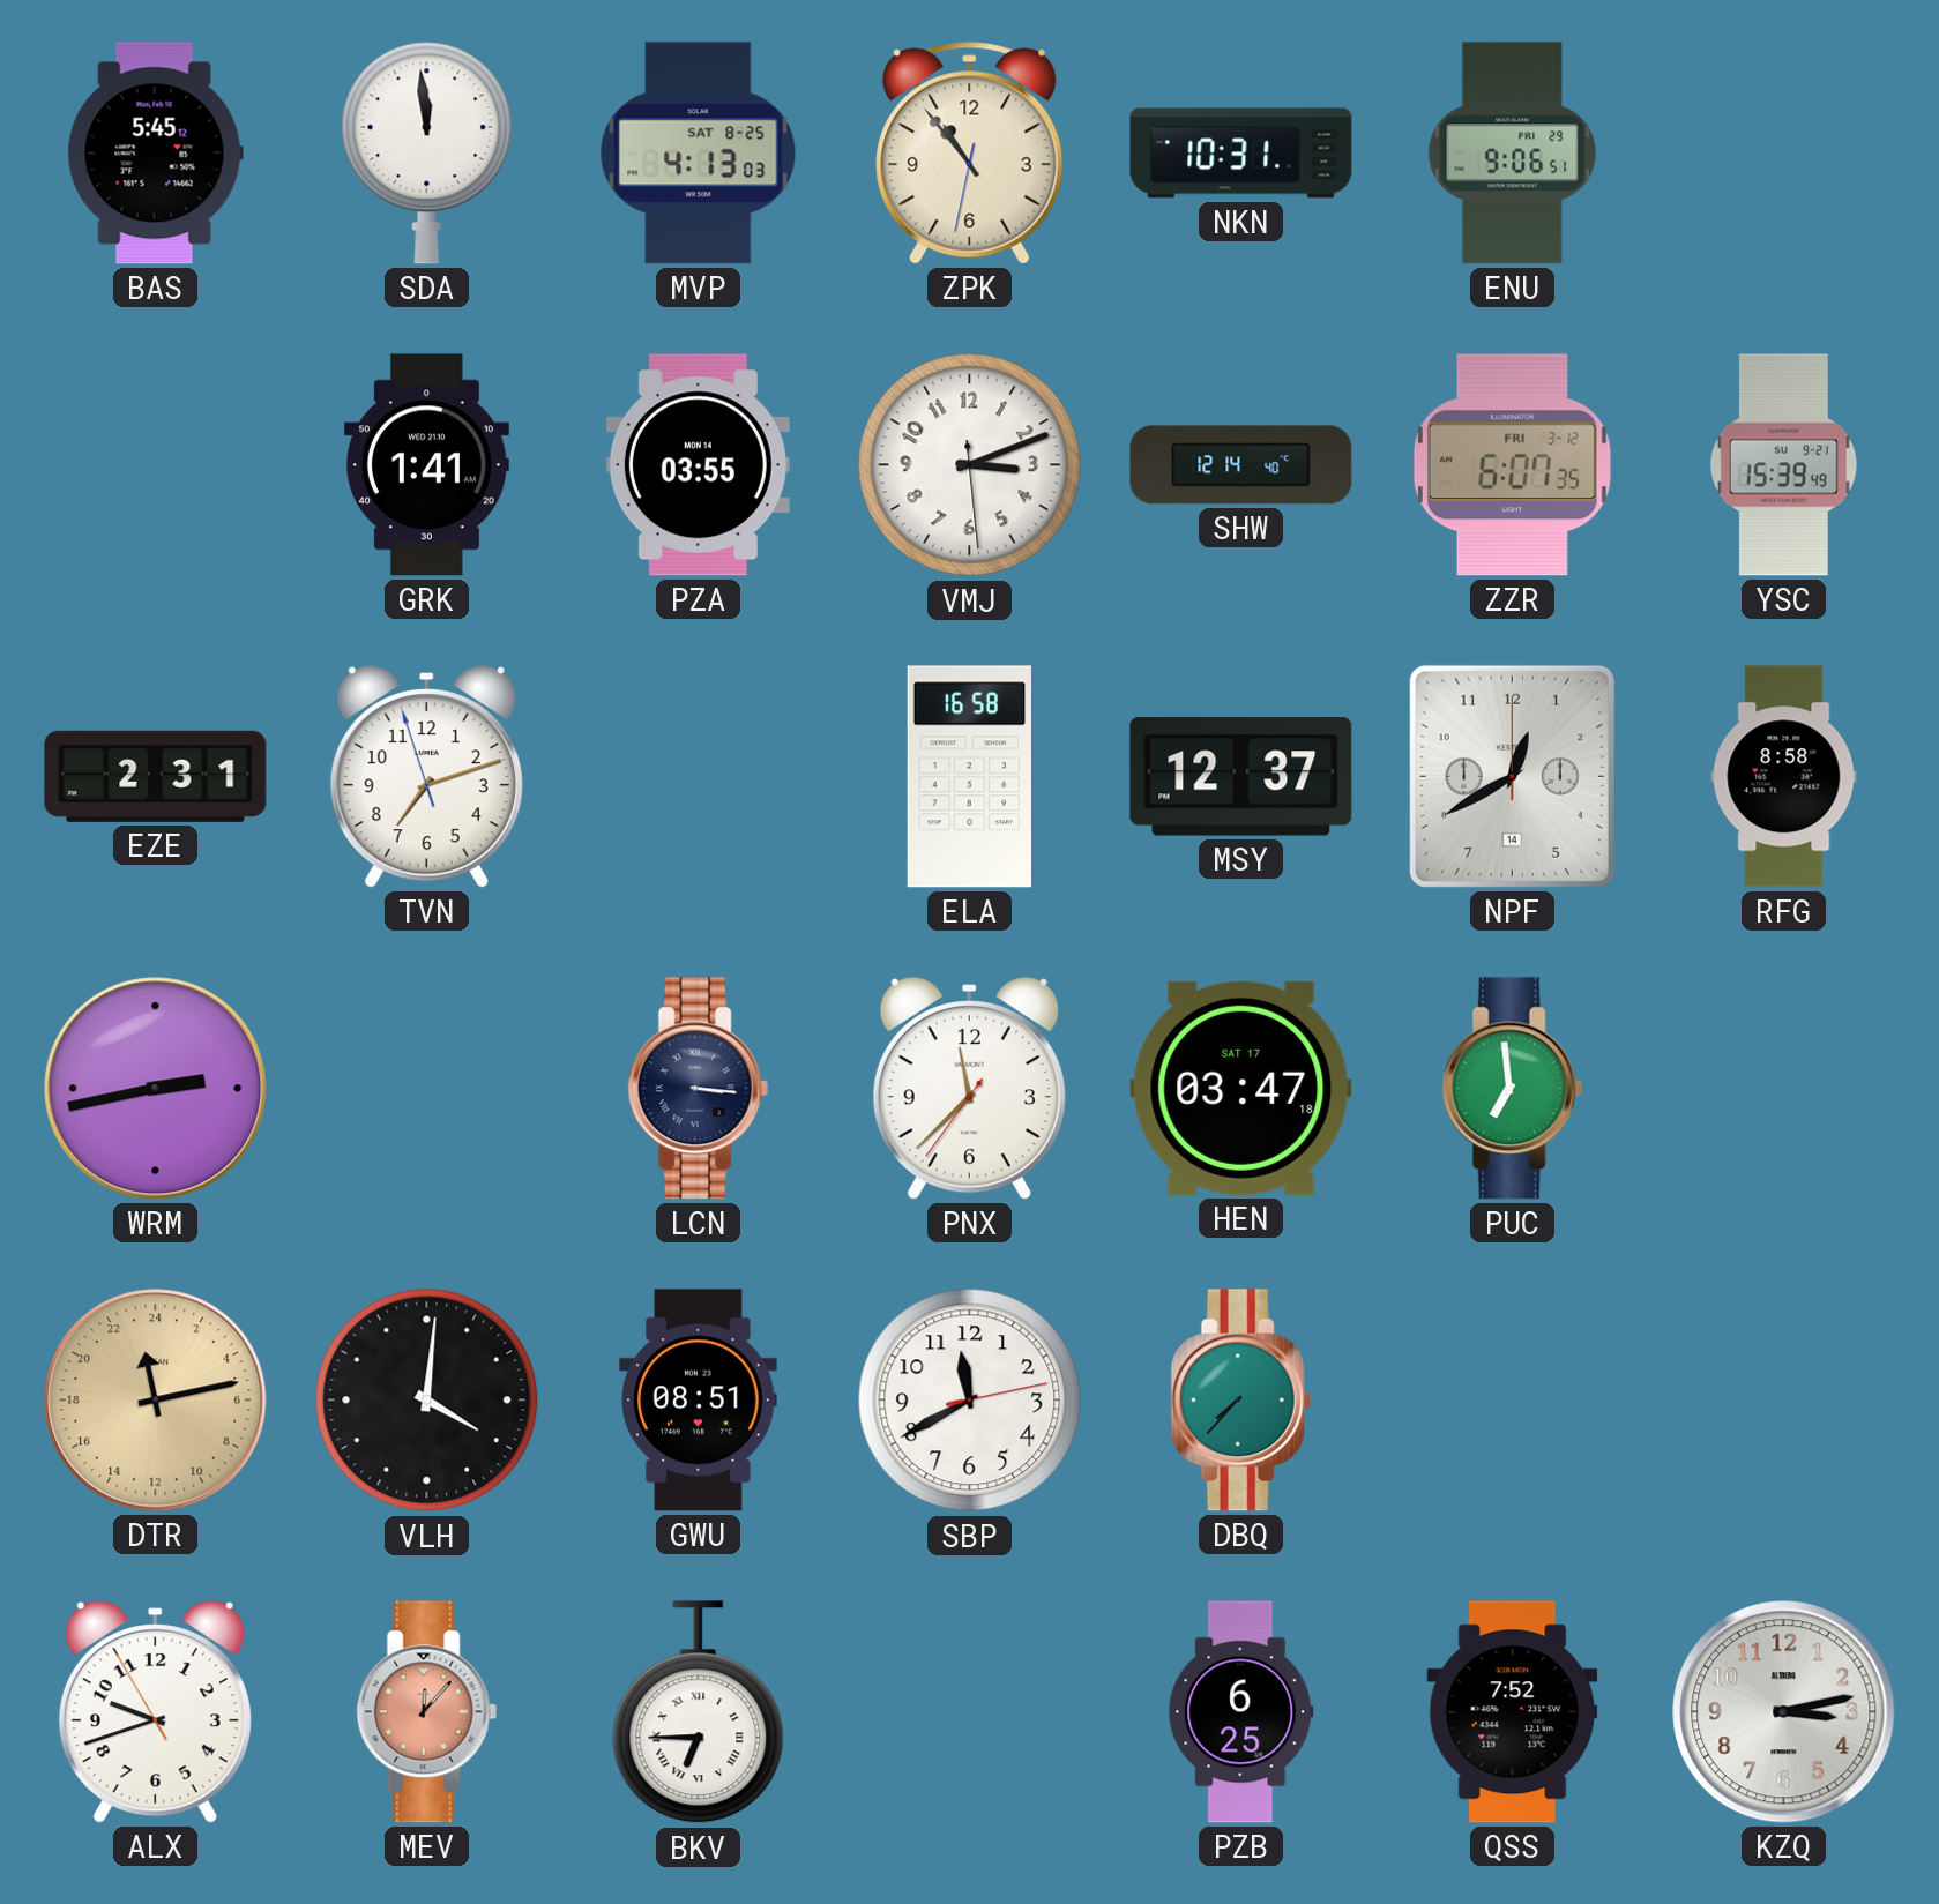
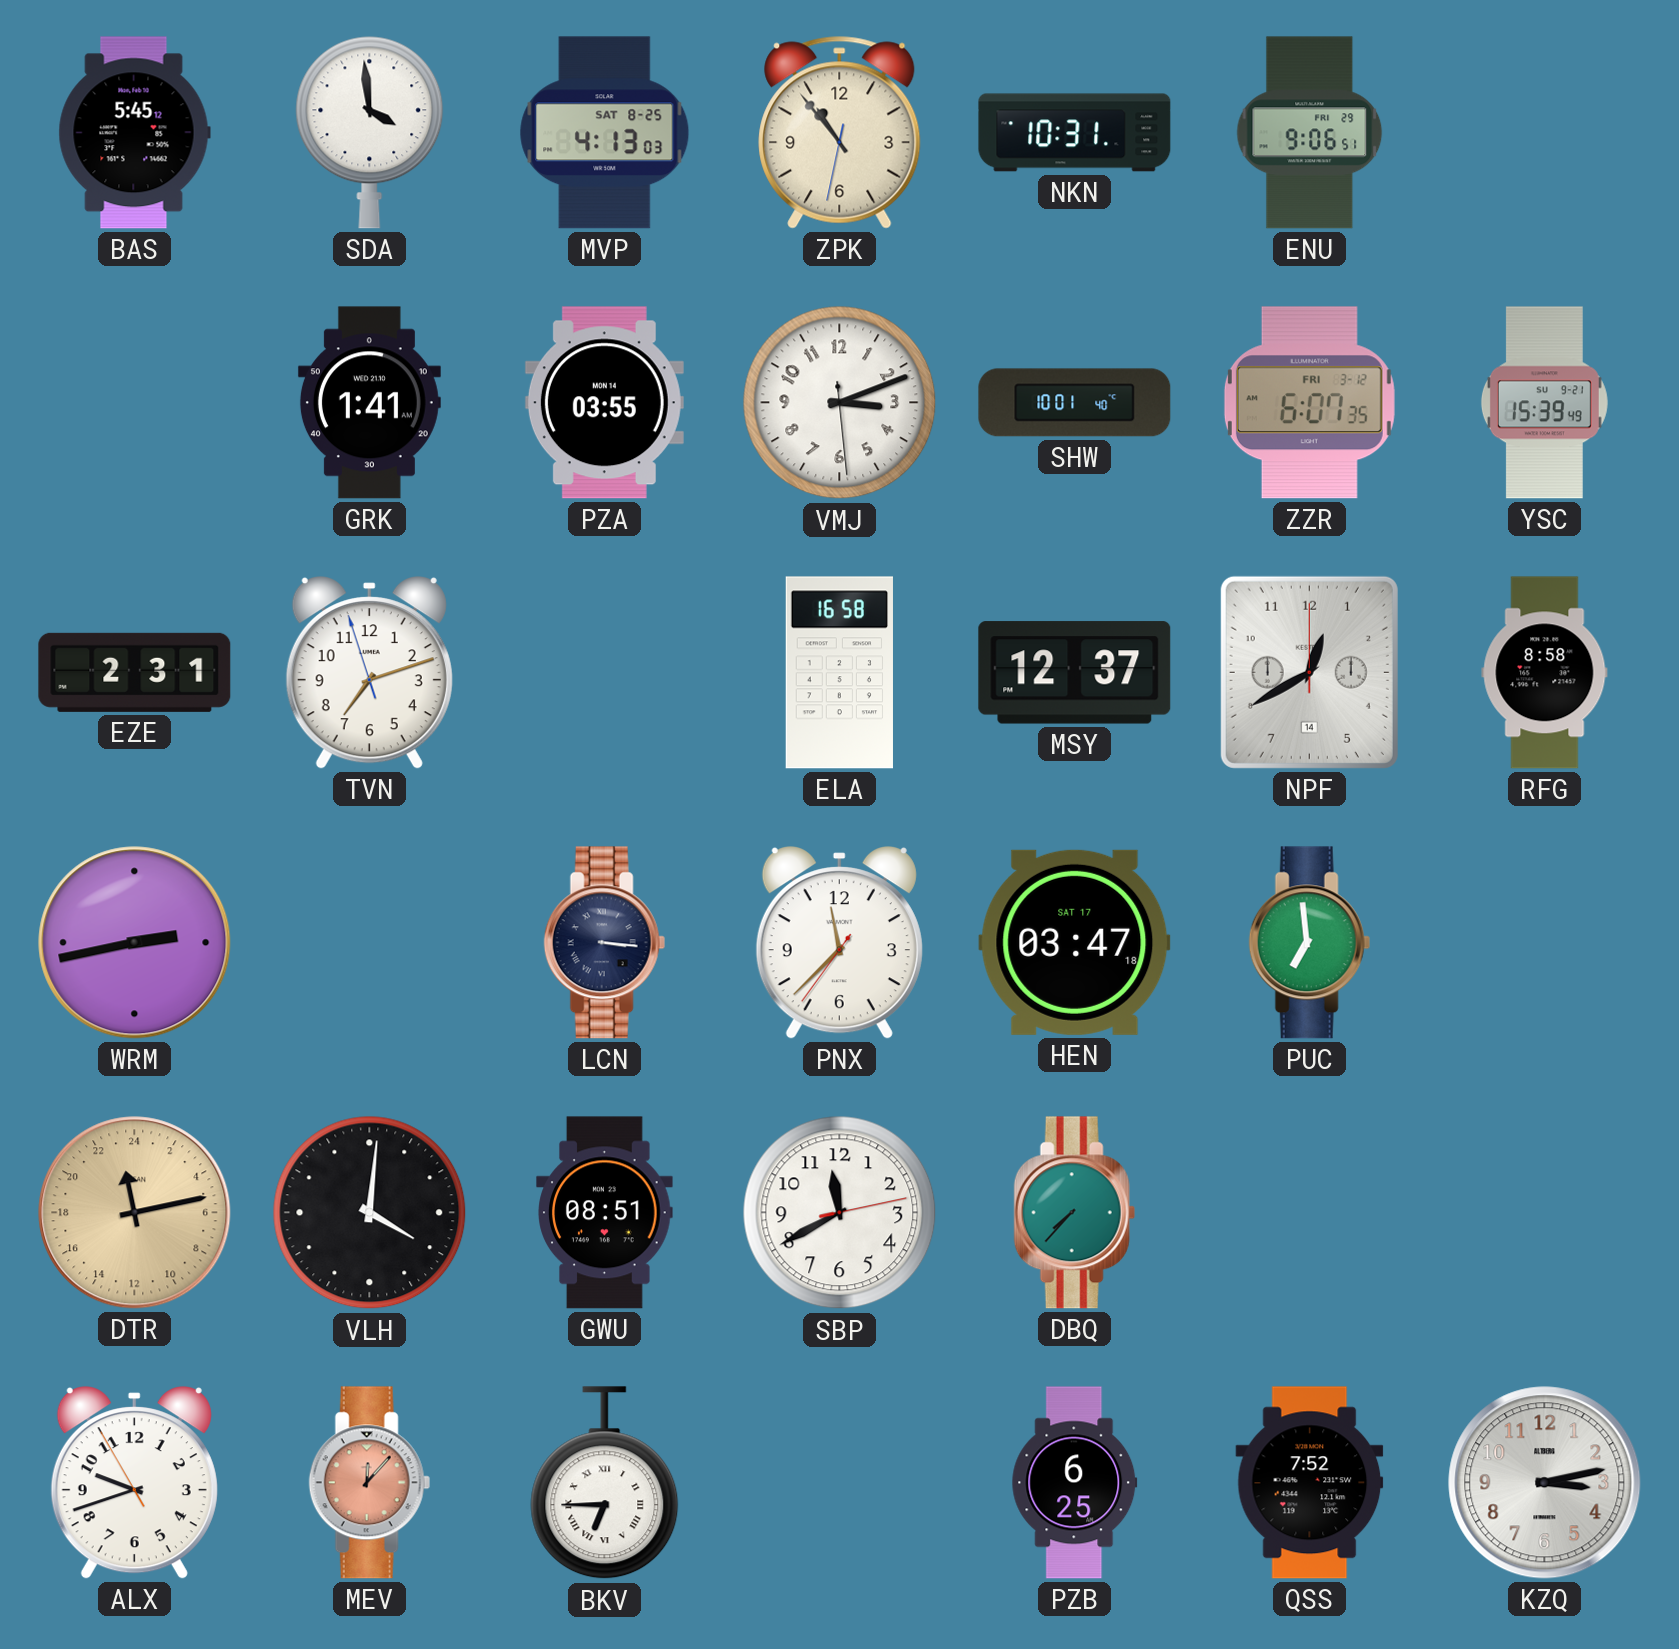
SDA: 11:59 -> 3:59 (370, 132)
SHW: 12:14 -> 10:01 (1075, 403)
